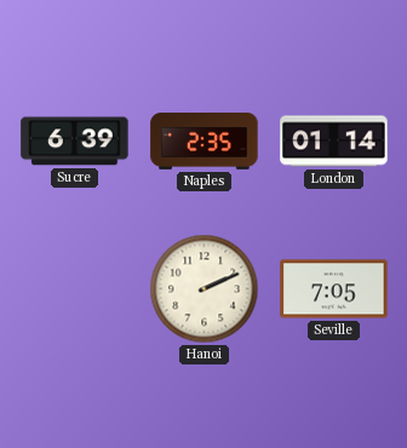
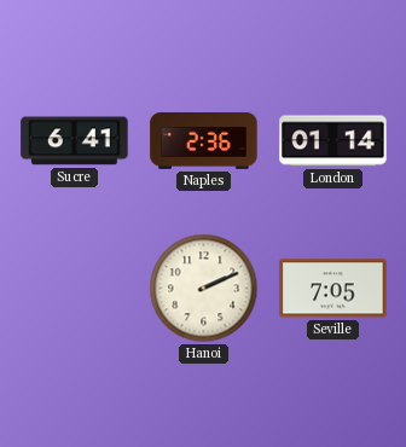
Sucre: 6:39 -> 6:41 (75, 141)
Naples: 2:35 -> 2:36 (204, 141)
